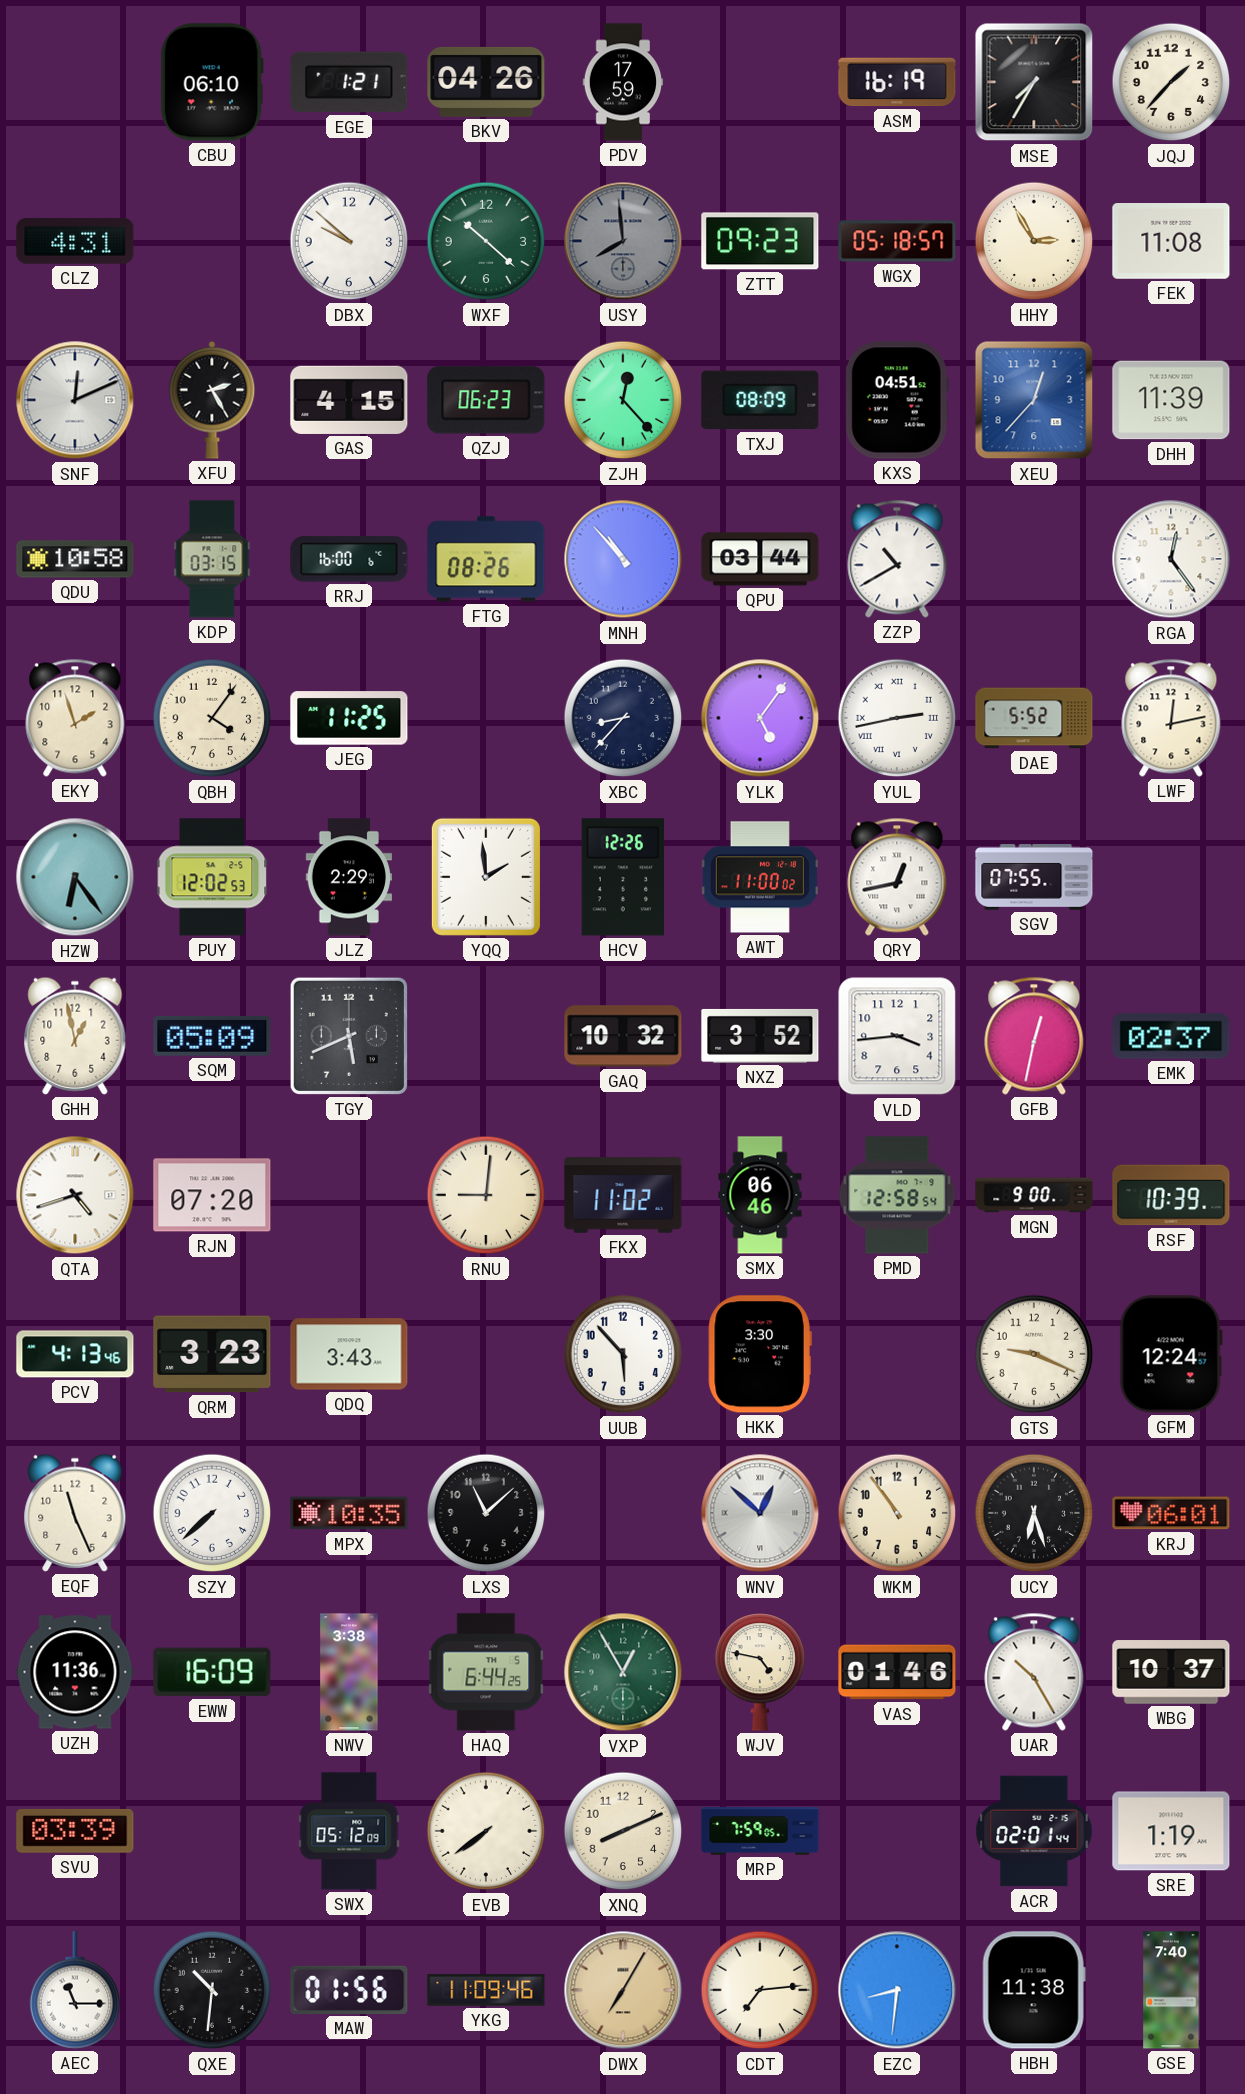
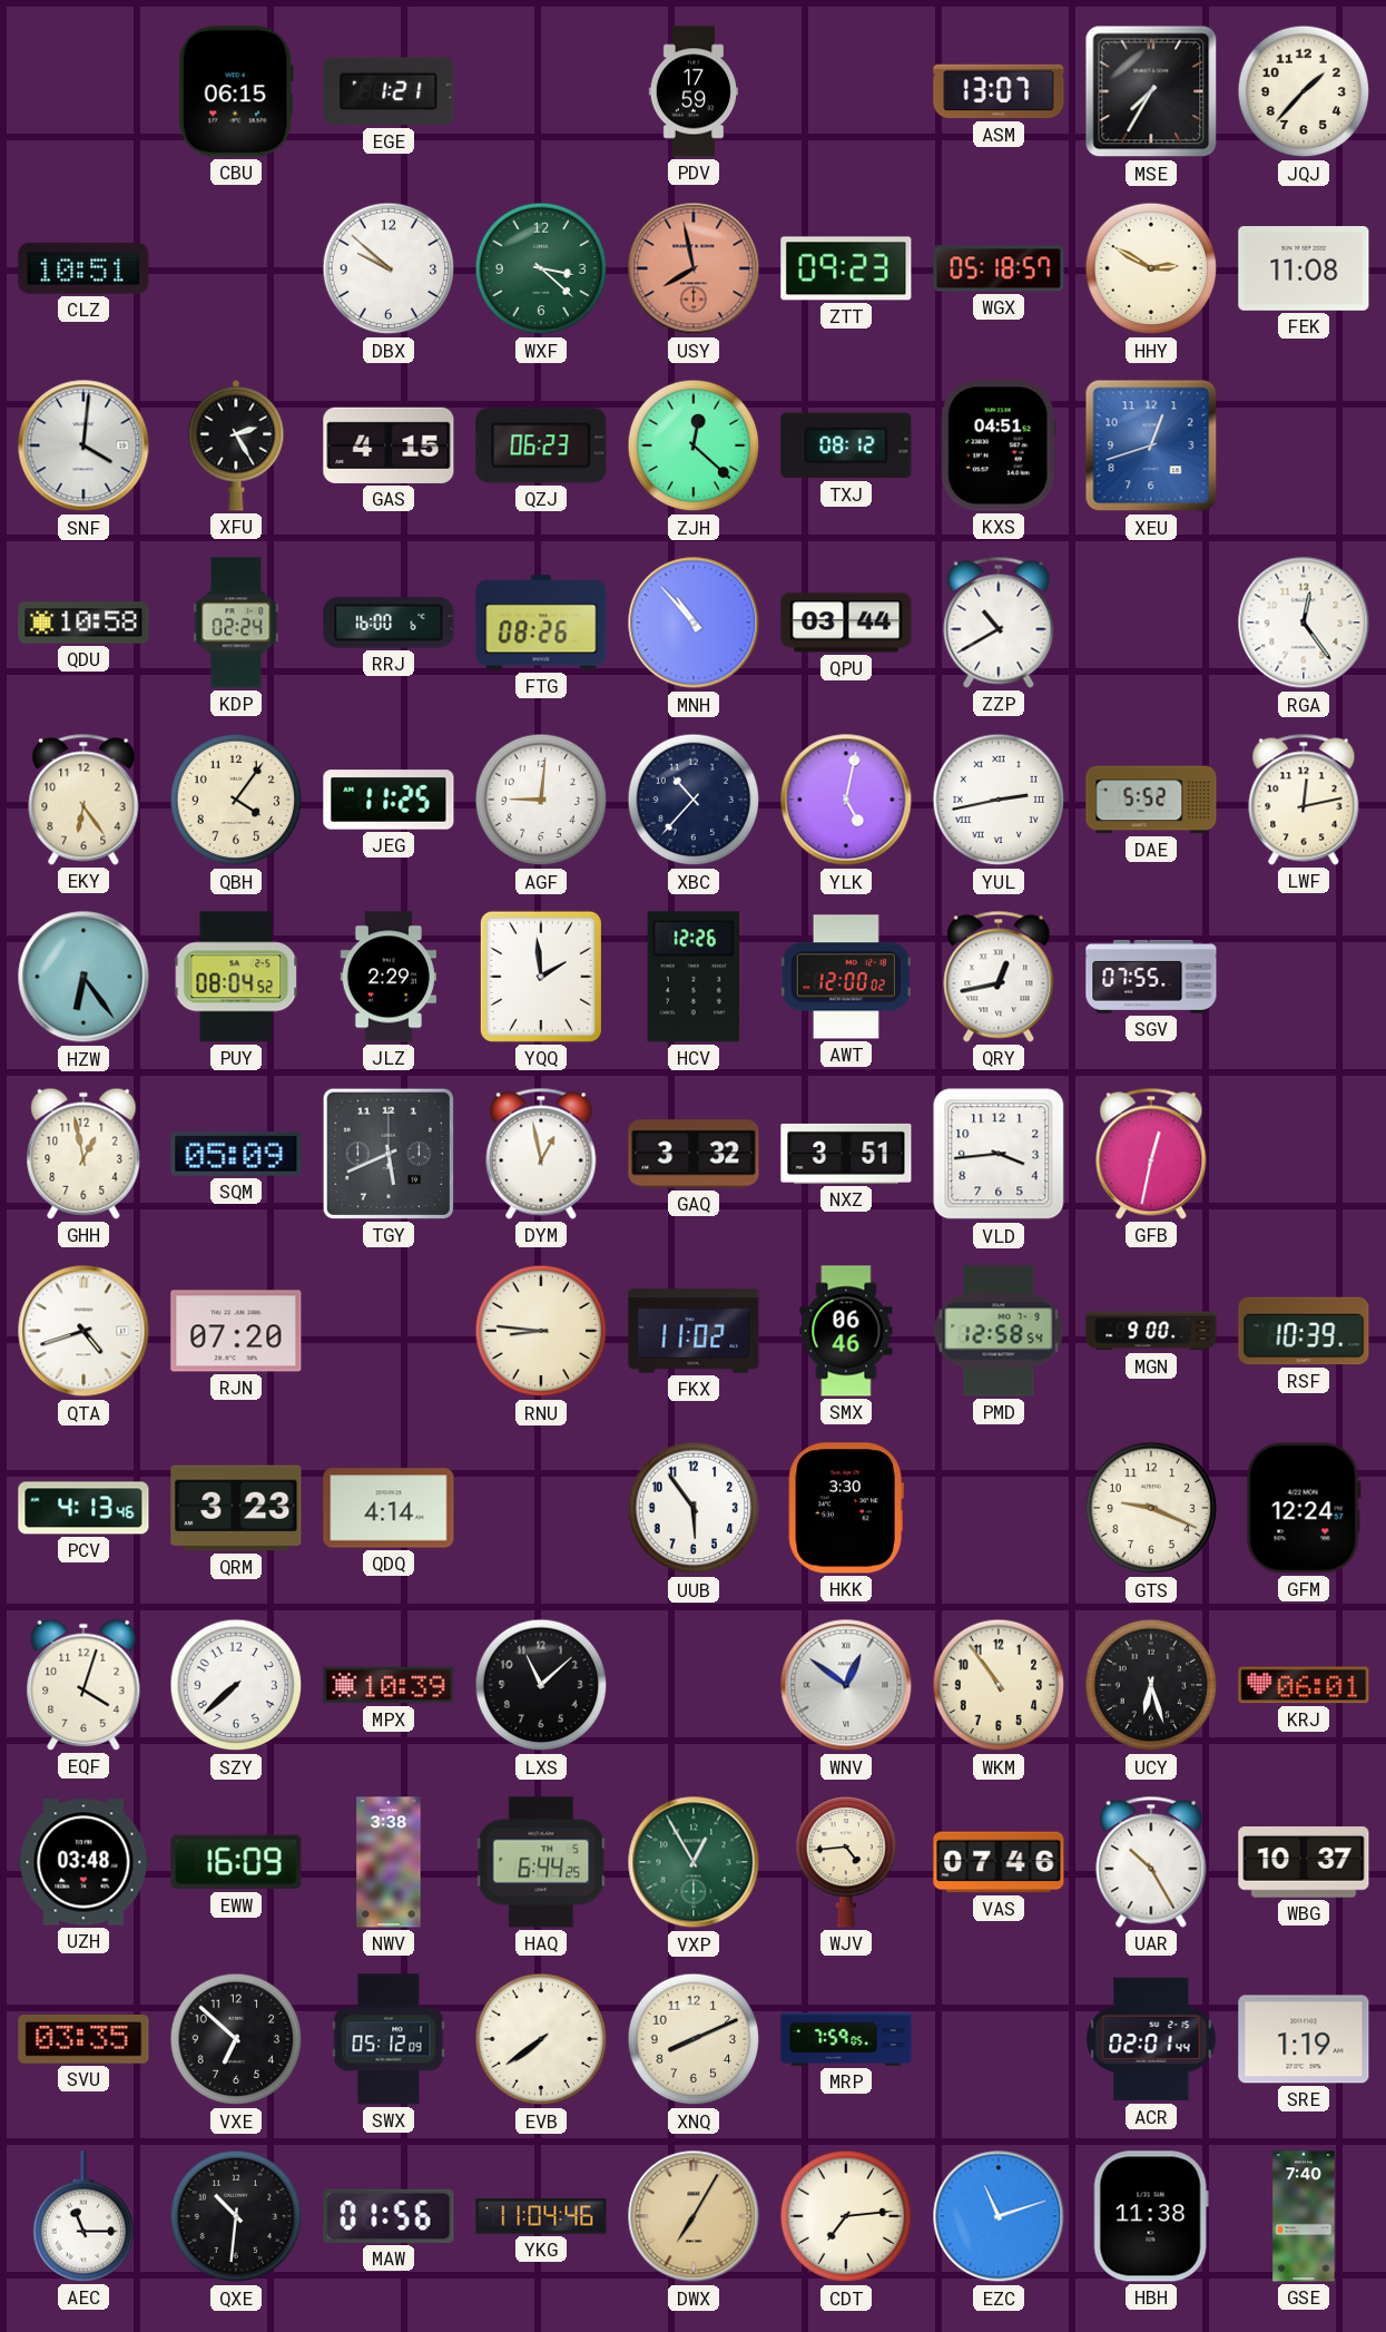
CBU: 06:10 -> 06:15 (236, 91)
BKV: 04:26 -> none (486, 82)
ASM: 16:19 -> 13:07 (999, 91)
CLZ: 4:31 -> 10:51 (83, 268)
WXF: 10:22 -> 3:22 (541, 268)
USY: 7:59 -> 7:58 (694, 268)
USY dial: grey -> salmon (694, 268)
HHY: 2:55 -> 2:50 (1151, 268)
SNF: 12:11 -> 4:01 (83, 445)
ZJH: 12:23 -> 12:22 (694, 445)
TXJ: 08:09 -> 08:12 (846, 445)
XEU: 12:37 -> 12:42 (1151, 445)
DHH: 11:39 -> none (1171, 400)
KDP: 03:15 -> 02:24 (236, 623)
EKY: 1:57 -> 6:24 (83, 800)
AGF: none -> 9:01 (541, 800)
XBC: 8:37 -> 10:37 (694, 800)
YLK: 5:06 -> 5:02 (846, 800)
PUY: 12:02 -> 08:04 (236, 977)
AWT: 11:00 -> 12:00 (846, 977)
DYM: none -> 12:58 (541, 1154)
GAQ: 10:32 -> 3:32 (694, 1154)
NXZ: 3:52 -> 3:51 (846, 1154)
EMK: 02:37 -> none (1171, 1036)
RNU: 9:01 -> 8:46 (541, 1331)
QDQ: 3:43 -> 4:14 (389, 1508)
UUB: 5:53 -> 5:54 (694, 1508)
EQF: 11:26 -> 4:03 (83, 1685)
MPX: 10:35 -> 10:39 (389, 1685)
WNV: 12:52 -> 12:51 (846, 1685)
UZH: 11:36 -> 03:48 (83, 1862)
WJV: 4:47 -> 4:44 (846, 1862)
VAS: 01:46 -> 07:46 (999, 1862)
SVU: 03:39 -> 03:35 (83, 2039)
VXE: none -> 6:52 (236, 2039)
YKG: 11:09 -> 11:04 (541, 2216)
EZC: 8:31 -> 11:12 (999, 2216)
